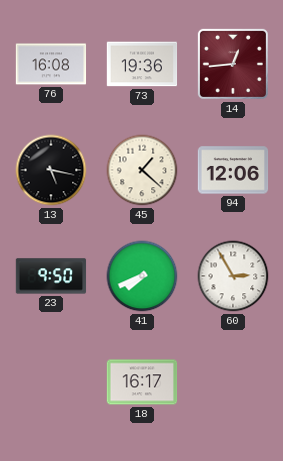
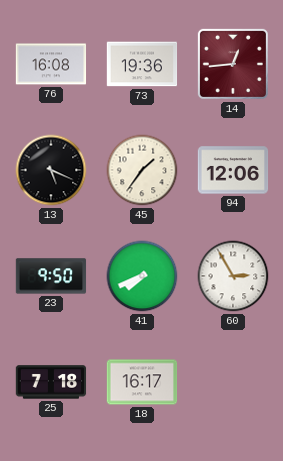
13: 5:17 -> 5:19 (51, 170)
45: 1:22 -> 1:36 (142, 170)
25: none -> 7:18 (51, 382)
